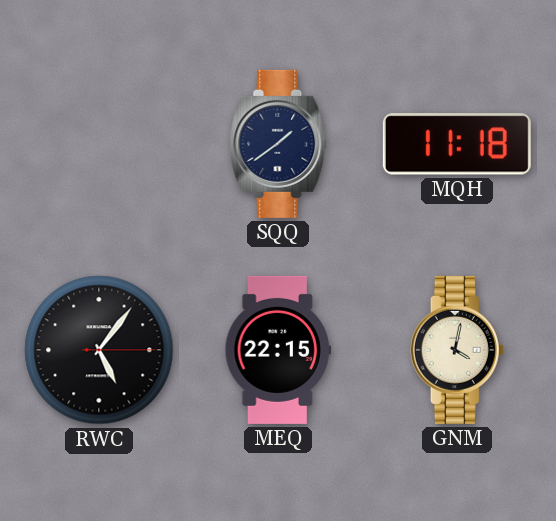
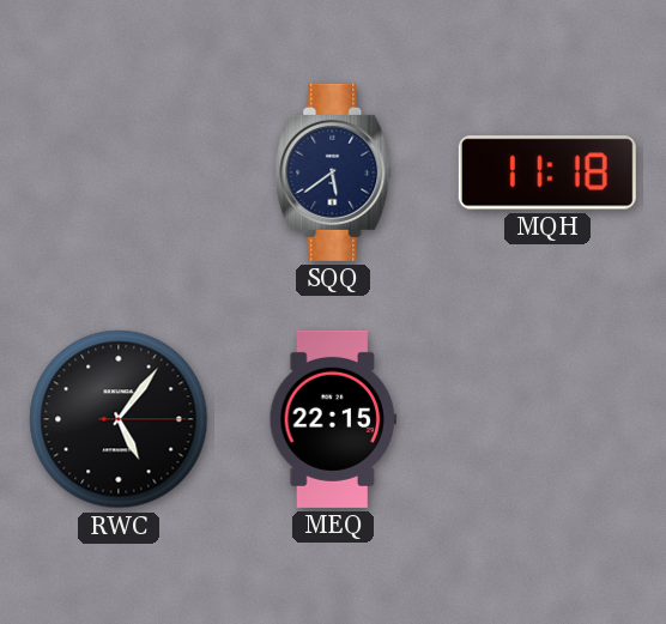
SQQ: 1:39 -> 5:39 (333, 172)
GNM: 4:02 -> none (457, 350)
